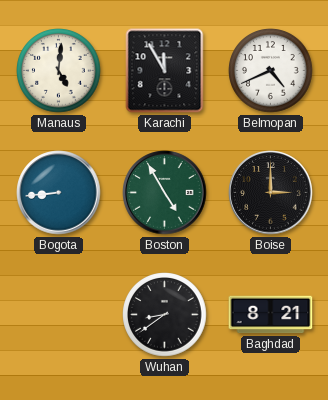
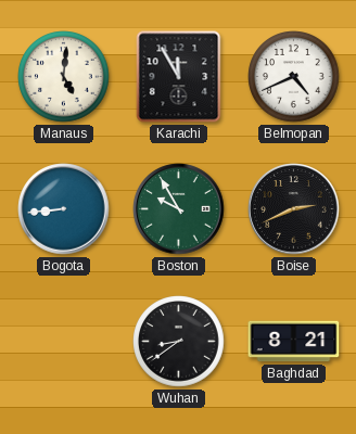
Boston: 4:55 -> 9:55 (179, 209)
Boise: 3:00 -> 2:41 (294, 209)
